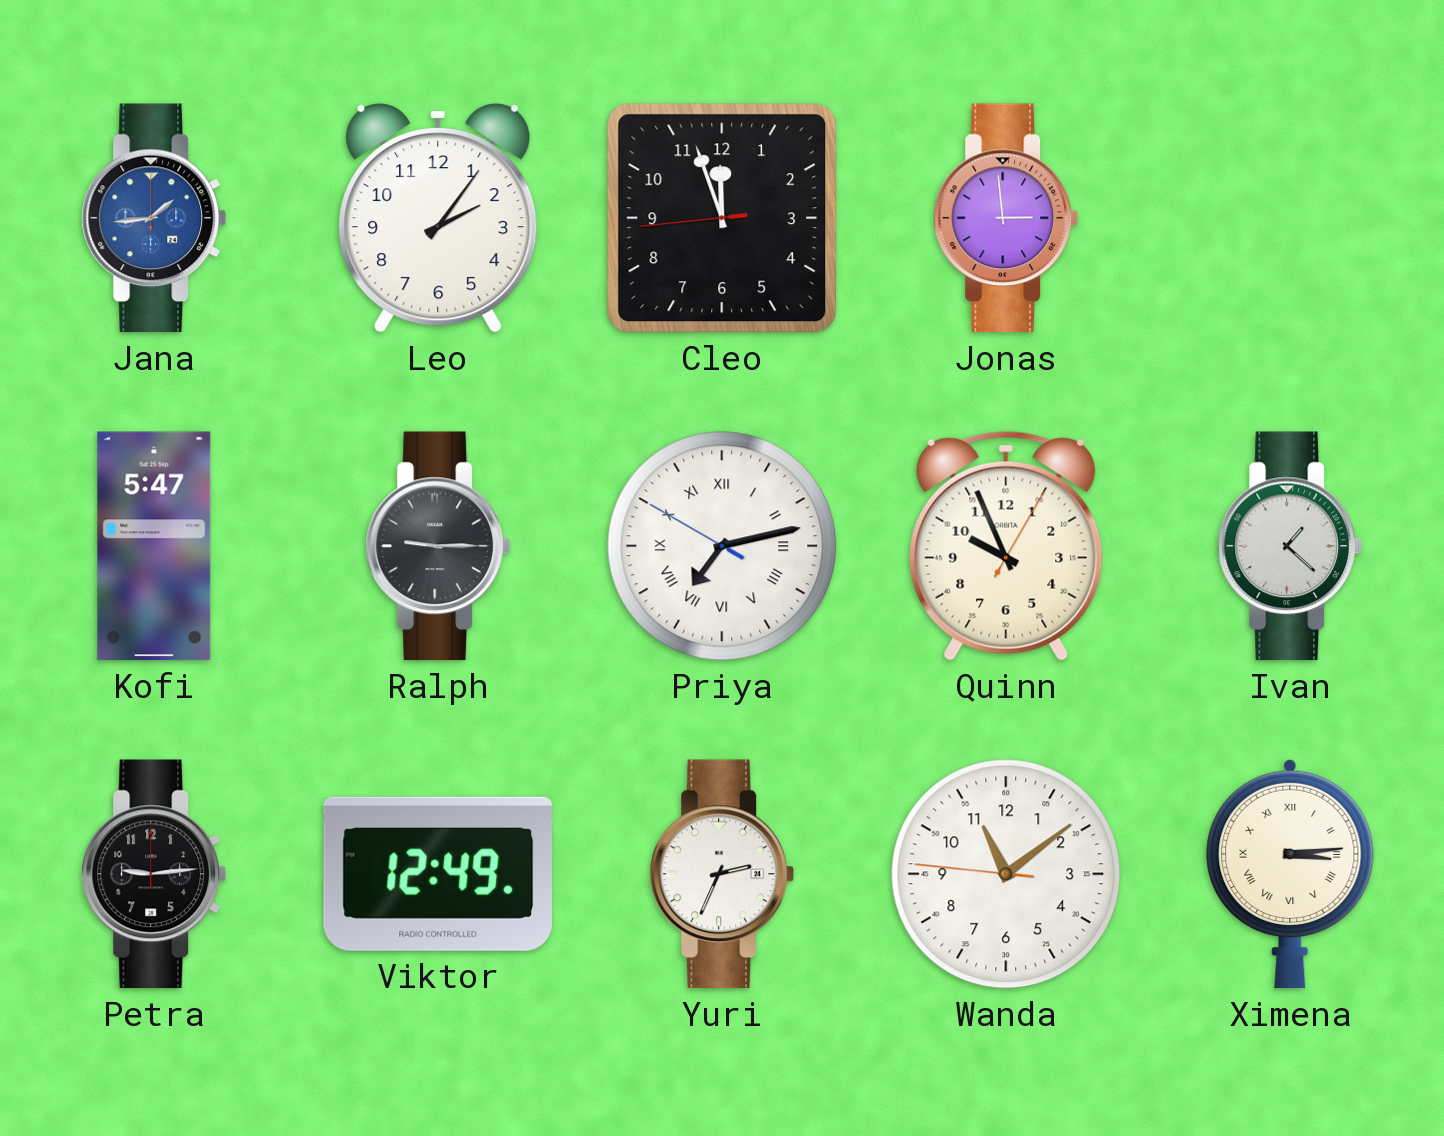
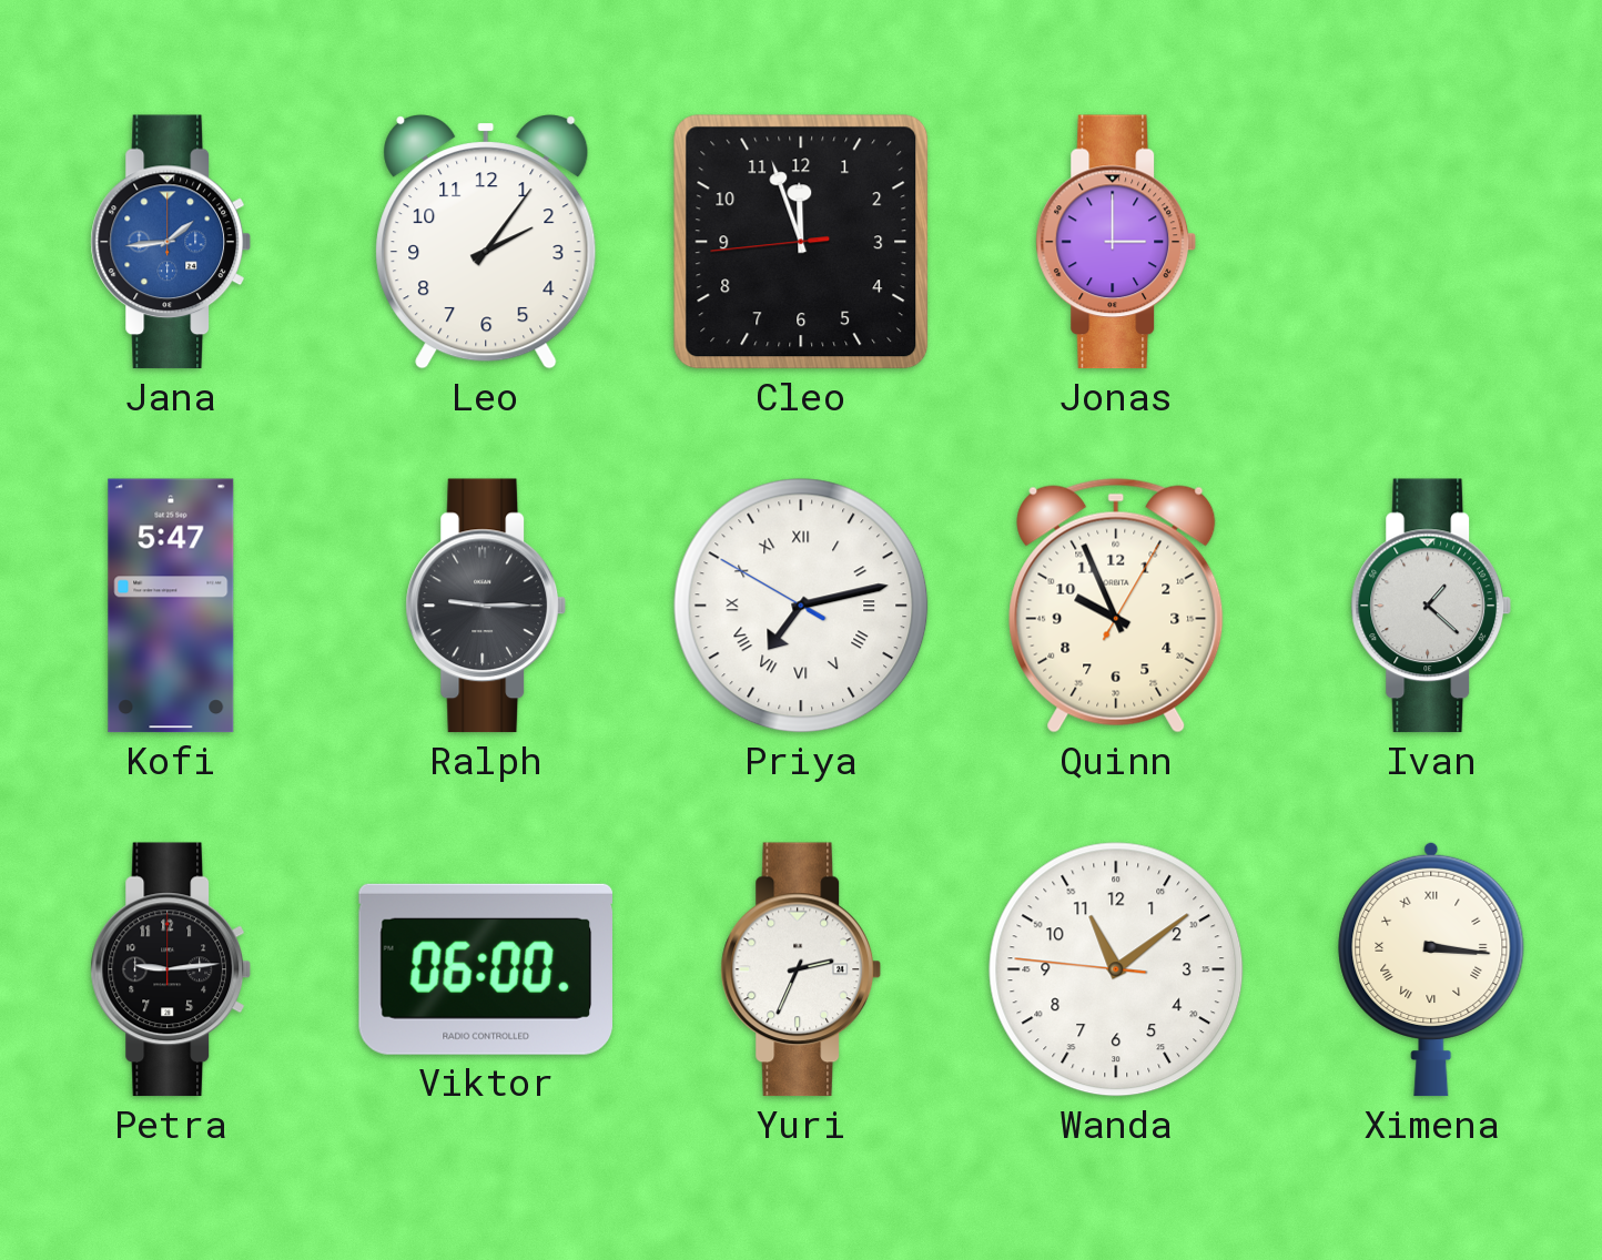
Jonas: 2:59 -> 3:00 (1115, 242)
Viktor: 12:49 -> 06:00 (485, 969)
Ximena: 3:14 -> 3:16 (1431, 969)
